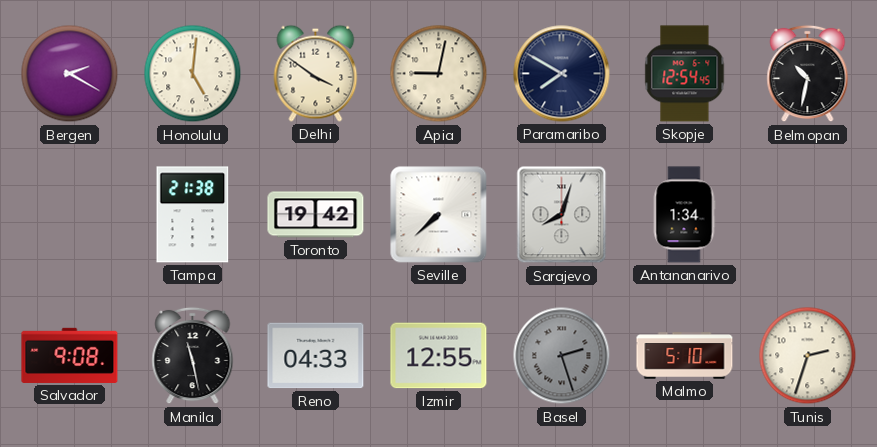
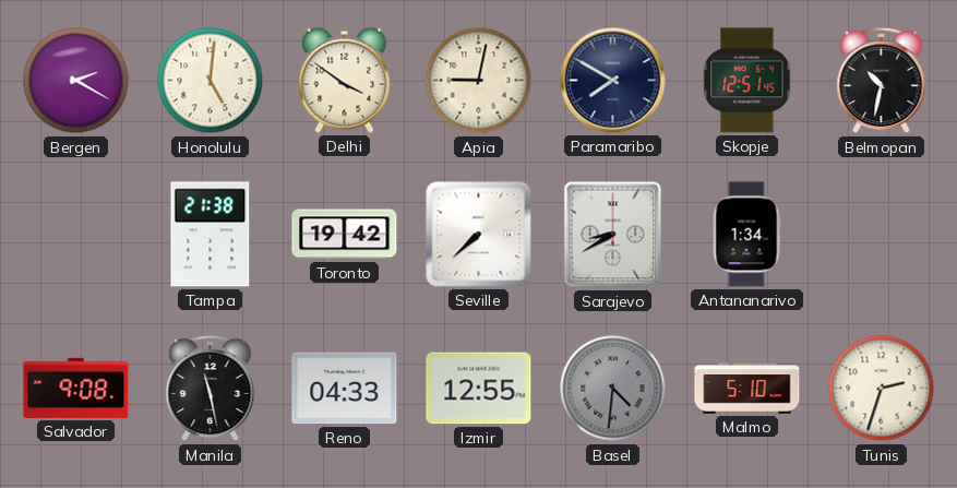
Skopje: 12:54 -> 12:51 (747, 81)
Sarajevo: 8:03 -> 8:40 (613, 235)
Basel: 2:27 -> 4:31 (613, 389)
